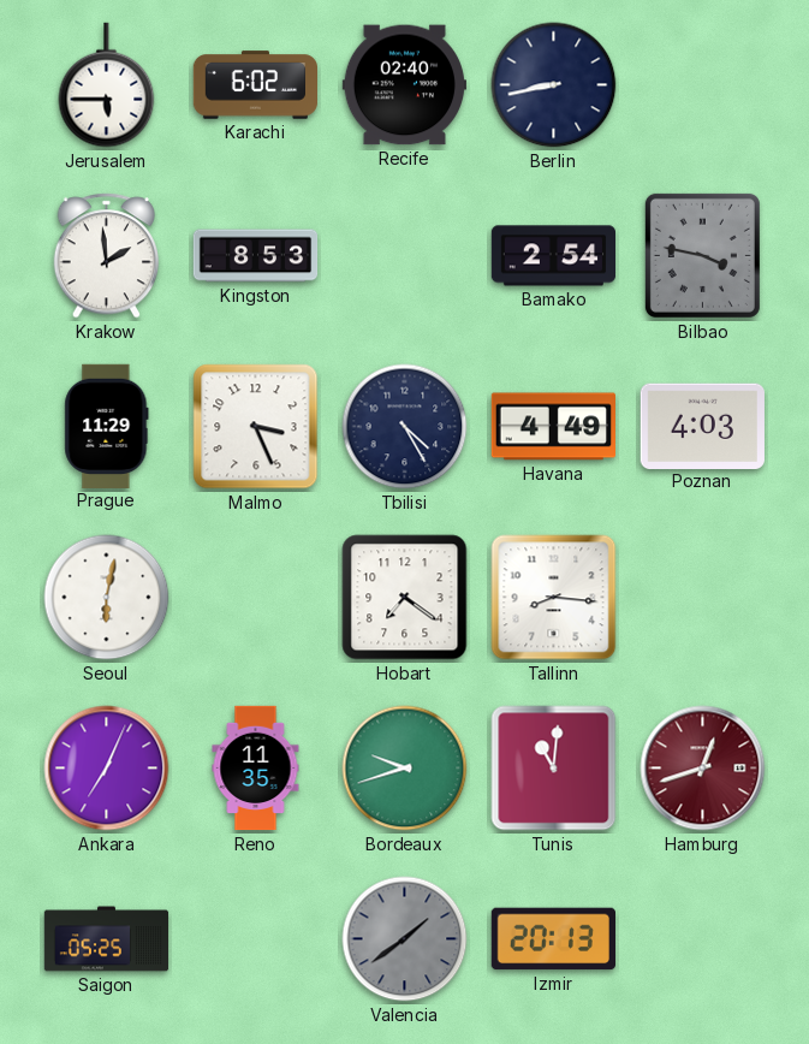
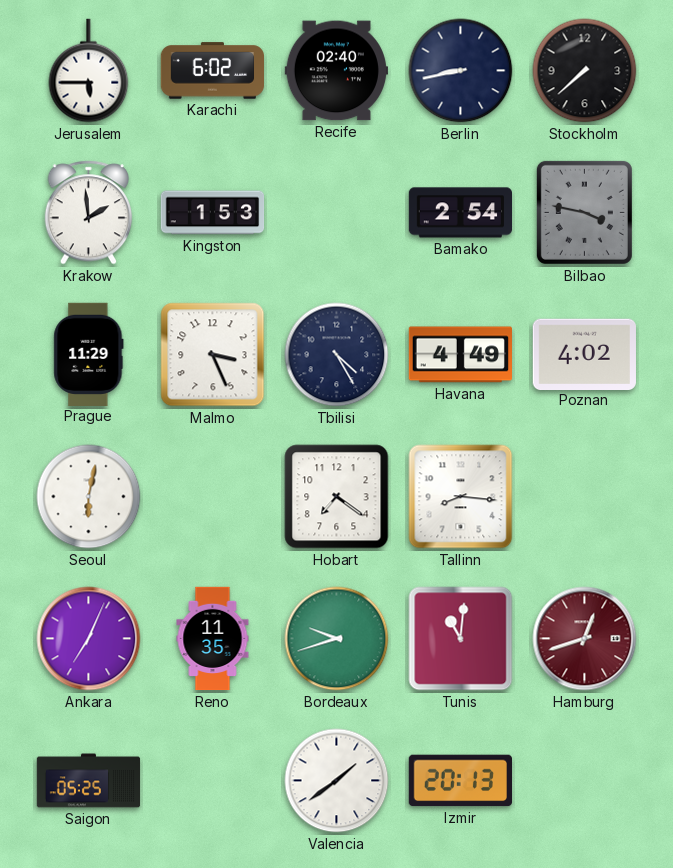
Stockholm: none -> 7:38 (585, 71)
Kingston: 8:53 -> 1:53 (213, 213)
Poznan: 4:03 -> 4:02 (584, 354)
Valencia dial: grey -> white (337, 781)
